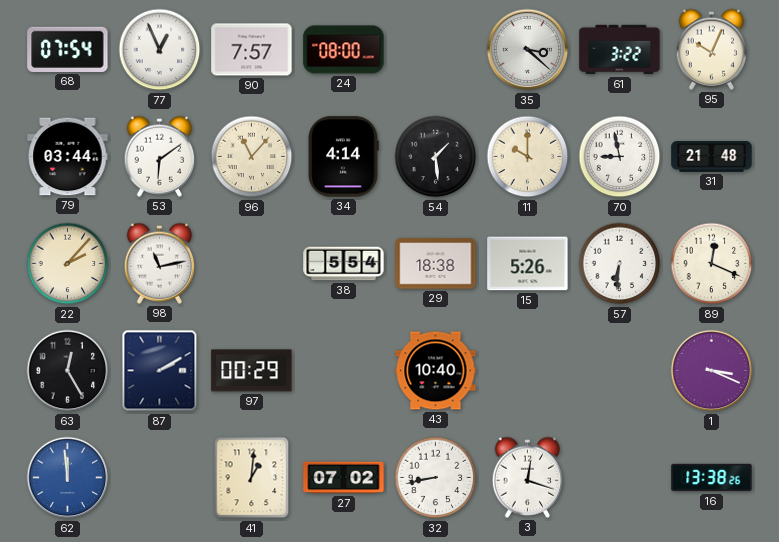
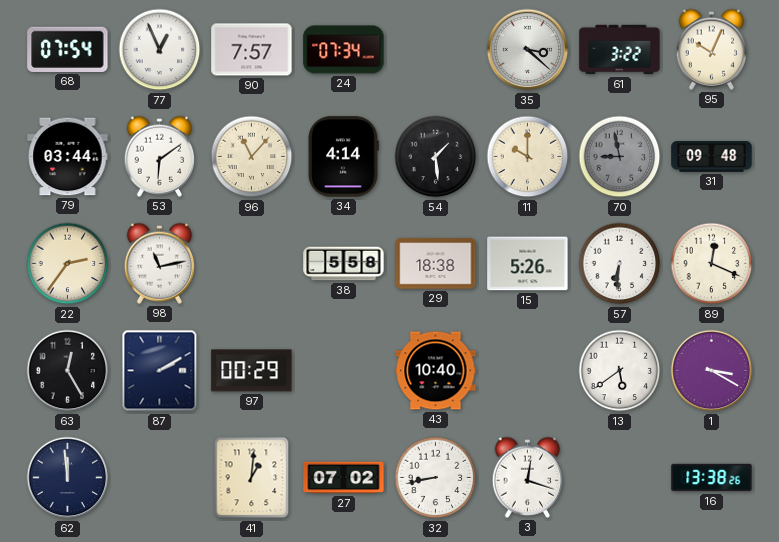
24: 08:00 -> 07:34 (344, 50)
70 dial: white -> grey (620, 157)
31: 21:48 -> 09:48 (712, 157)
22: 2:07 -> 2:36 (68, 264)
38: 5:54 -> 5:58 (344, 264)
13: none -> 5:39 (620, 371)
1: 3:19 -> 3:20 (712, 371)
62 dial: blue -> navy (68, 478)
